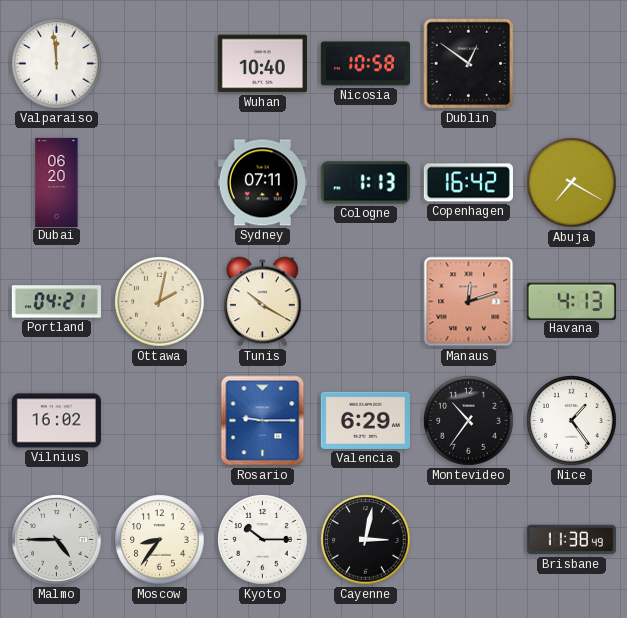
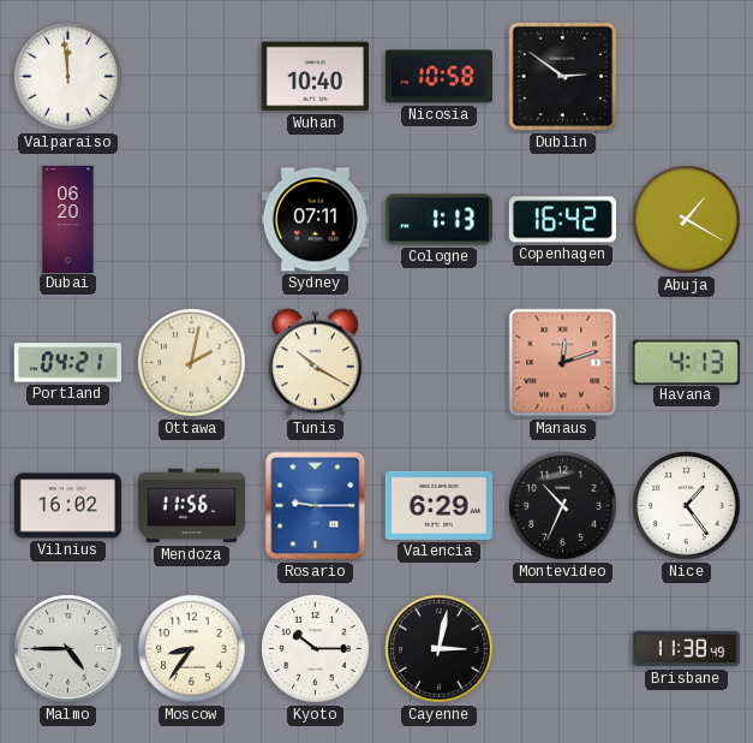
Dublin: 12:51 -> 2:51 (563, 77)
Abuja: 7:20 -> 1:20 (687, 220)
Mendoza: none -> 11:56 (191, 506)
Montevideo: 10:36 -> 10:34 (563, 506)
